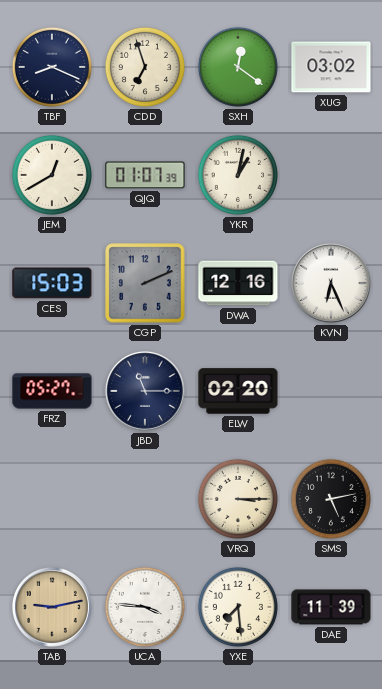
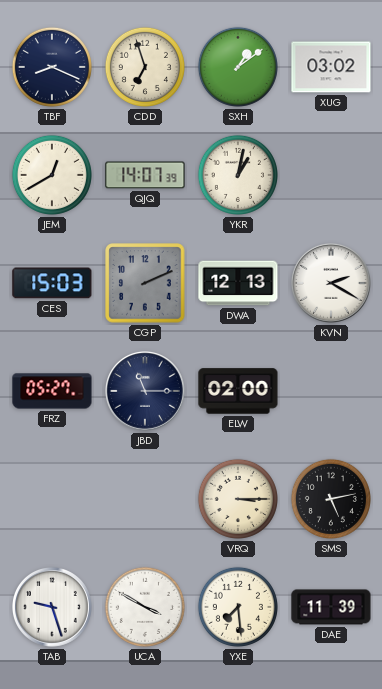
SXH: 12:21 -> 1:09 (238, 67)
QJQ: 01:07 -> 14:07 (145, 175)
DWA: 12:16 -> 12:13 (238, 283)
KVN: 6:26 -> 2:20 (331, 283)
ELW: 02:20 -> 02:00 (238, 391)
TAB: 9:13 -> 9:27 (52, 607)
TAB dial: champagne -> white (52, 607)
UCA: 3:46 -> 3:50 (145, 607)
